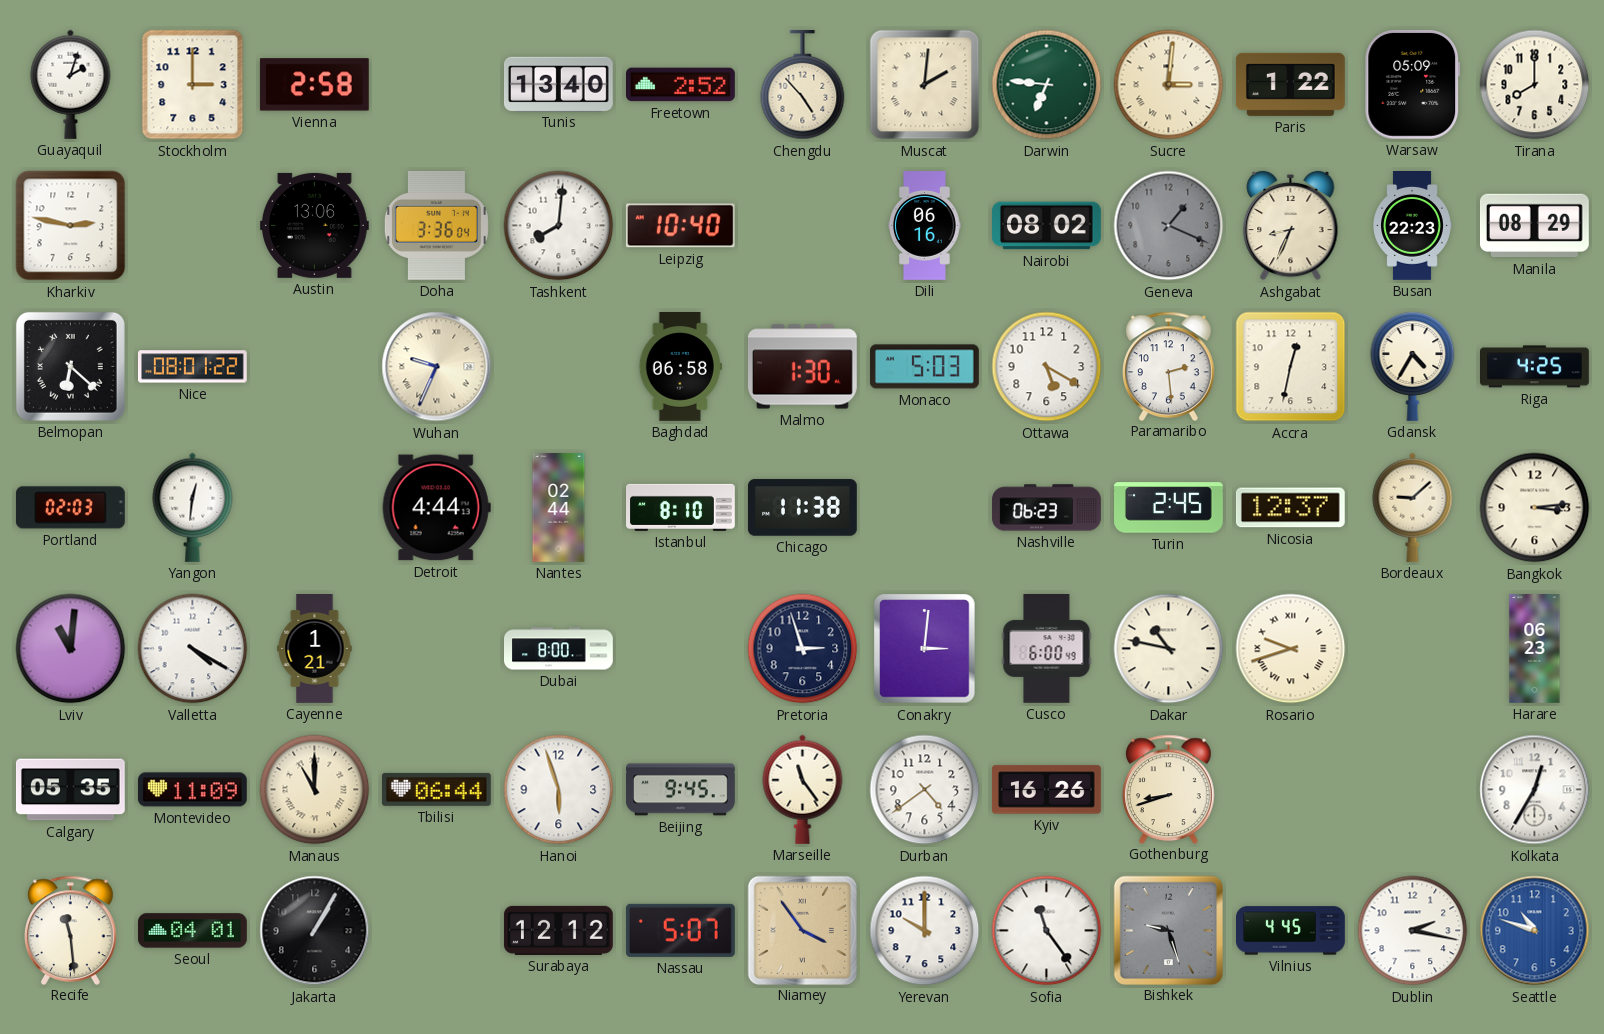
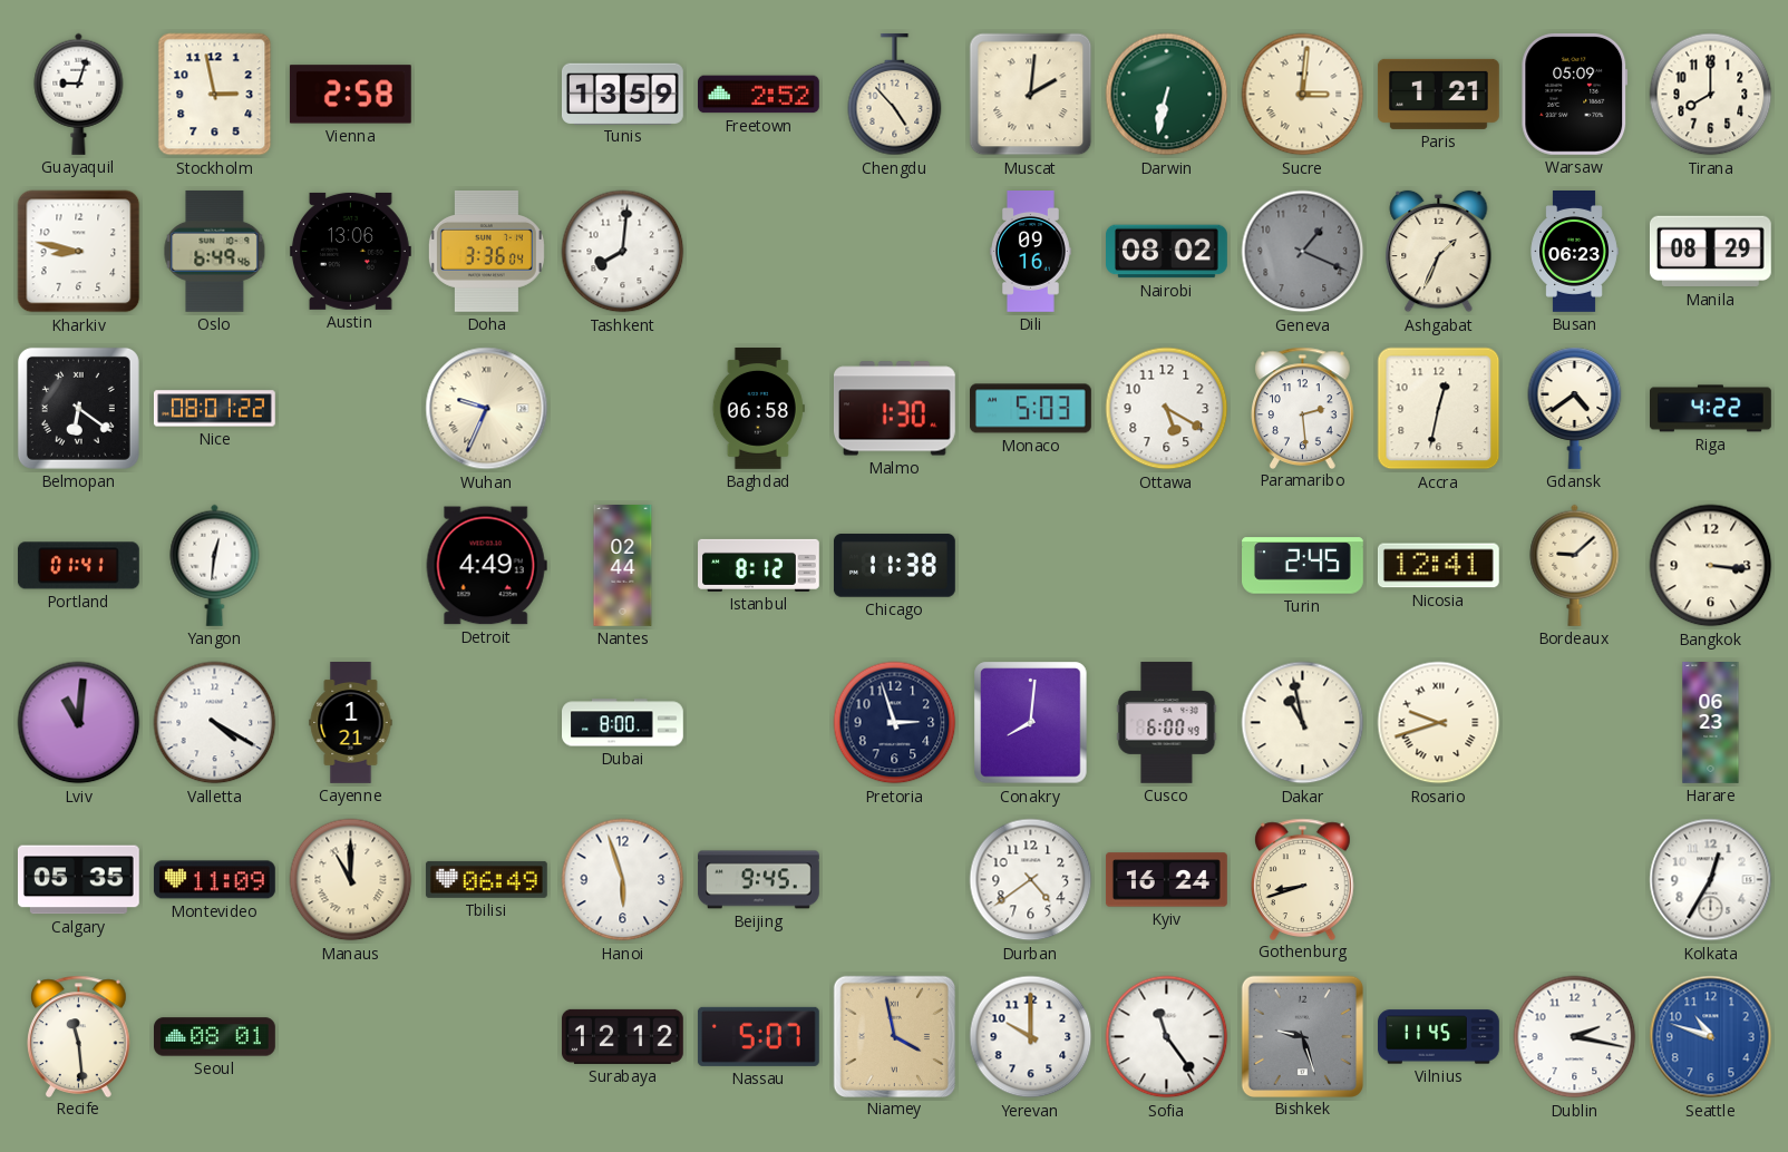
Guayaquil: 2:03 -> 9:03 (79, 94)
Stockholm: 3:00 -> 2:58 (215, 95)
Tunis: 13:40 -> 13:59 (622, 94)
Darwin: 6:46 -> 6:32 (1167, 95)
Paris: 1:22 -> 1:21 (1438, 94)
Kharkiv: 2:47 -> 8:47 (79, 252)
Oslo: none -> 6:49 (215, 251)
Leipzig: 10:40 -> none (680, 226)
Dili: 06:16 -> 09:16 (1031, 252)
Ashgabat: 8:34 -> 1:34 (1439, 252)
Busan: 22:23 -> 06:23 (1574, 252)
Belmopan: 6:22 -> 6:21 (78, 408)
Gdansk: 4:35 -> 4:39 (1575, 408)
Riga: 4:25 -> 4:22 (1711, 409)
Portland: 02:03 -> 01:41 (78, 566)
Detroit: 4:44 -> 4:49 (486, 566)
Istanbul: 8:10 -> 8:12 (759, 565)
Nashville: 06:23 -> none (1047, 508)
Nicosia: 12:37 -> 12:41 (1438, 566)
Bangkok: 3:14 -> 3:16 (1711, 566)
Conakry: 3:01 -> 8:01 (1031, 723)
Dakar: 10:47 -> 10:58 (1303, 723)
Tbilisi: 06:44 -> 06:49 (486, 879)
Marseille: 11:24 -> none (803, 789)
Kyiv: 16:26 -> 16:24 (1167, 880)
Seoul: 04:01 -> 08:01 (215, 1037)
Jakarta: 1:05 -> none (315, 931)
Niamey: 3:54 -> 3:58 (894, 1036)
Vilnius: 4:45 -> 11:45 (1439, 1037)
